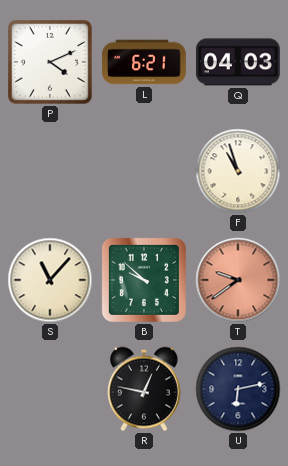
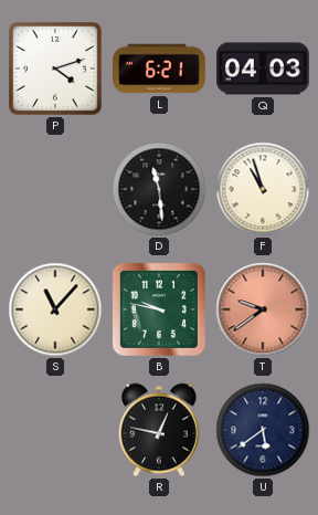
P: 4:11 -> 4:12 (56, 70)
D: none -> 11:29 (159, 189)
B: 9:52 -> 9:47 (159, 309)
U: 6:13 -> 5:39 (263, 430)
